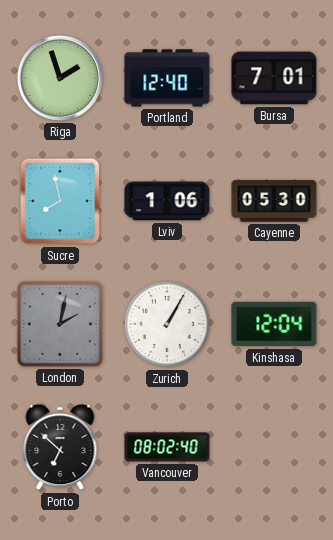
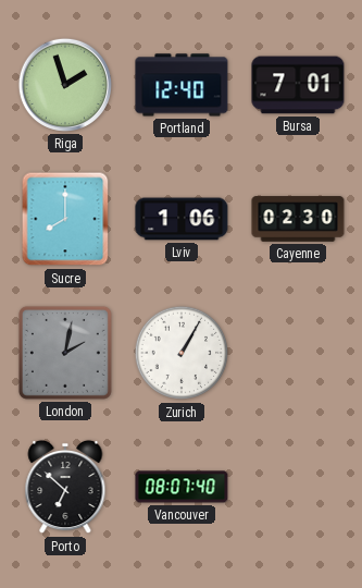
Sucre: 7:58 -> 8:00 (65, 219)
Cayenne: 05:30 -> 02:30 (298, 219)
Kinshasa: 12:04 -> none (274, 324)
Vancouver: 08:02 -> 08:07 (182, 487)
